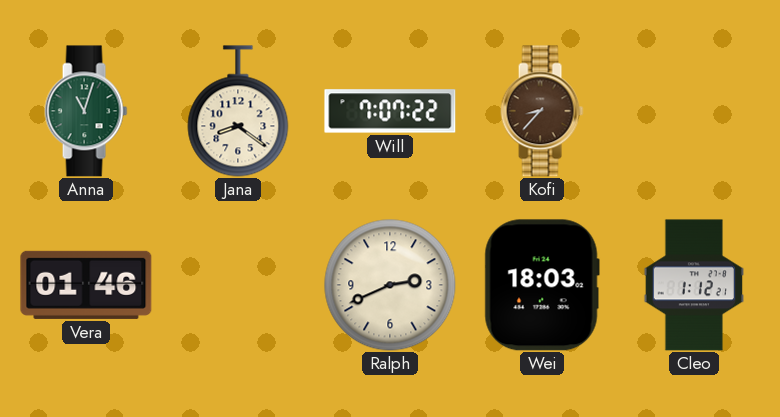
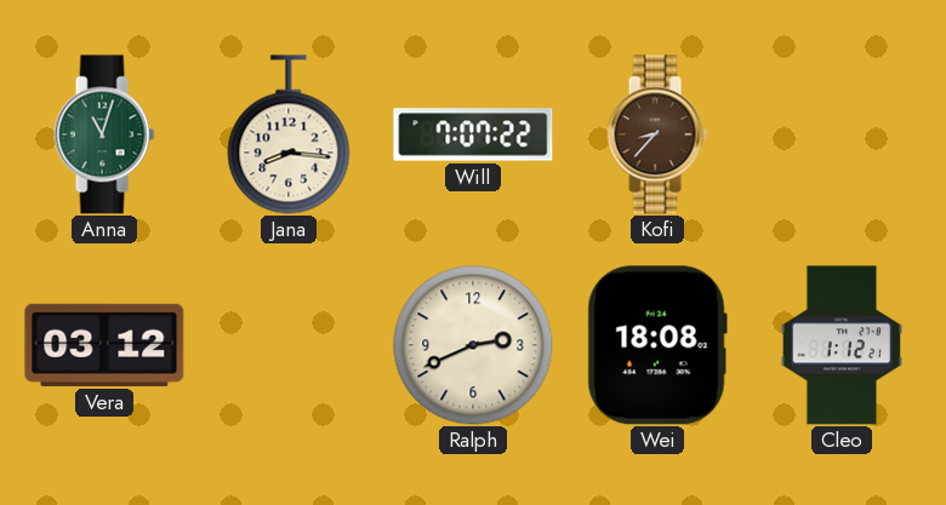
Jana: 8:21 -> 8:16 (289, 134)
Vera: 01:46 -> 03:12 (104, 345)
Wei: 18:03 -> 18:08 (657, 345)
